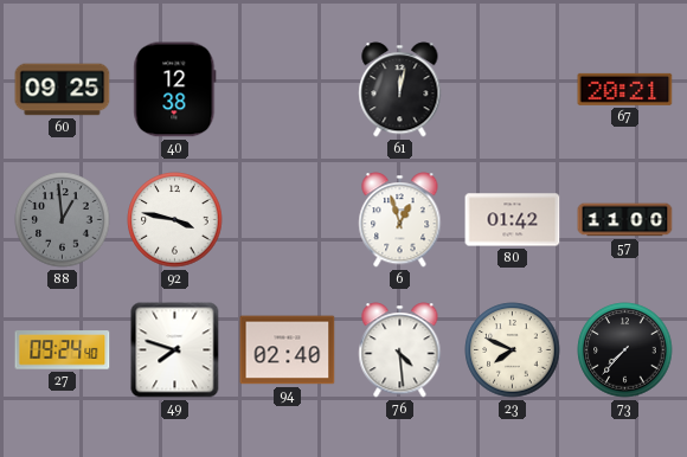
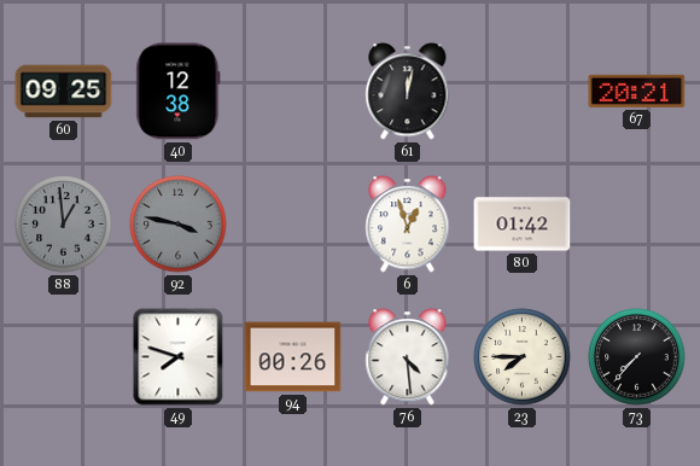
92 dial: white -> grey (179, 225)
57: 11:00 -> none (625, 220)
27: 09:24 -> none (63, 350)
94: 02:40 -> 00:26 (293, 357)
23: 7:49 -> 7:45 (523, 357)
